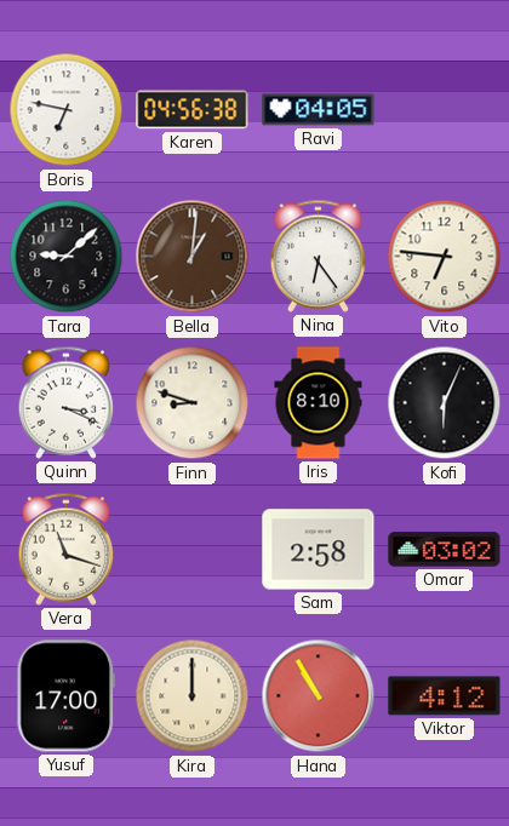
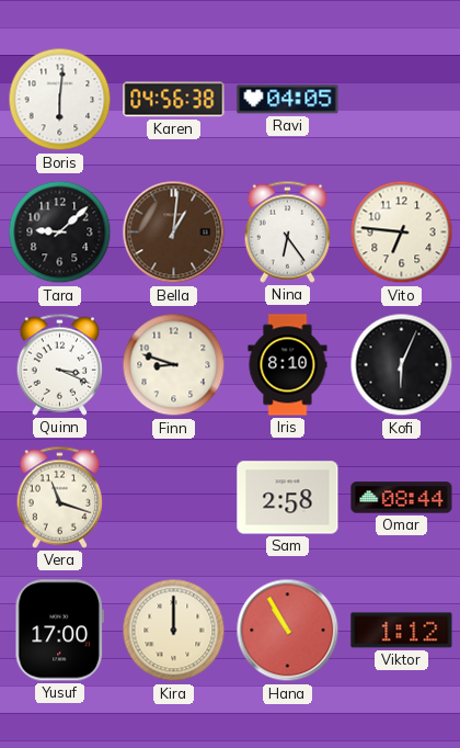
Boris: 6:47 -> 6:01 (60, 100)
Omar: 03:02 -> 08:44 (402, 498)
Viktor: 4:12 -> 1:12 (402, 631)
